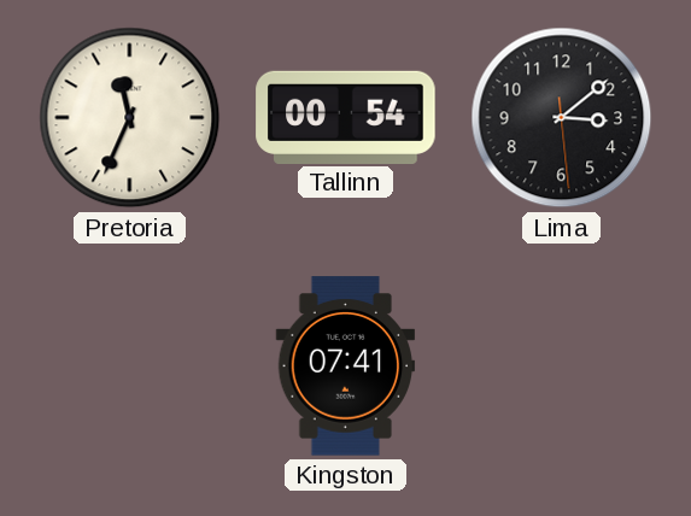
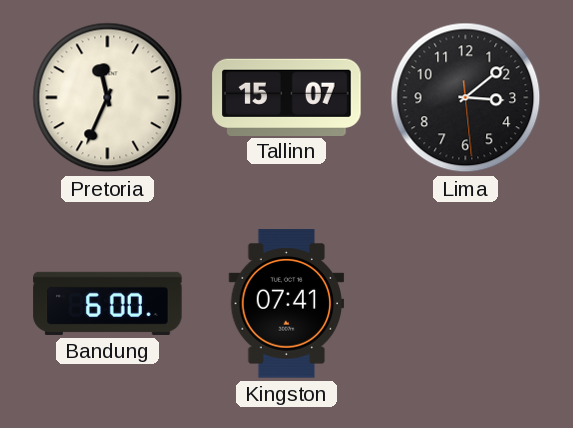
Tallinn: 00:54 -> 15:07 (287, 97)
Bandung: none -> 6:00 (108, 303)
